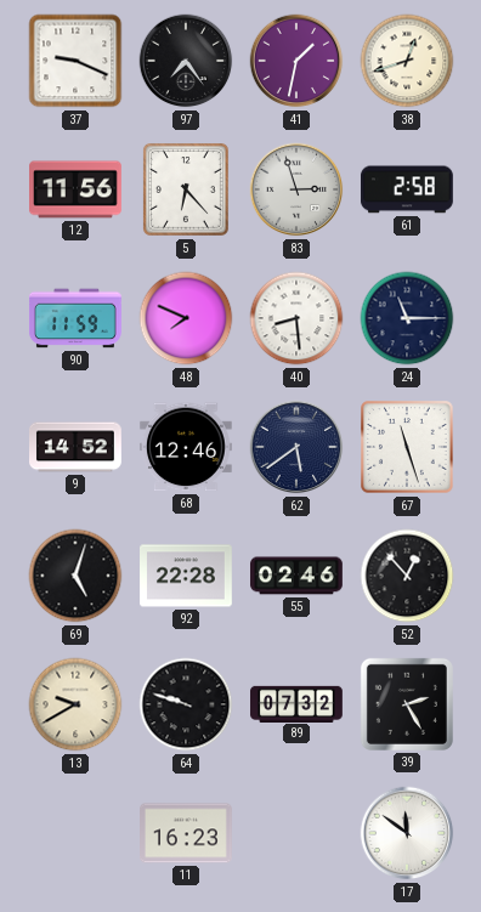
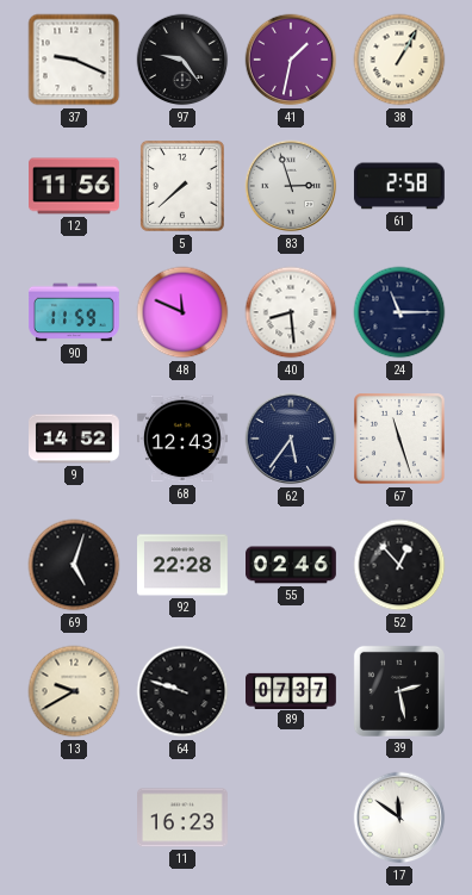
97: 7:24 -> 9:24 (182, 60)
38: 12:42 -> 1:05 (399, 60)
5: 6:23 -> 7:38 (182, 187)
48: 7:49 -> 11:49 (182, 312)
68: 12:46 -> 12:43 (182, 439)
62: 5:39 -> 5:36 (291, 439)
89: 07:32 -> 07:37 (292, 690)
39: 2:25 -> 2:28 (399, 691)
